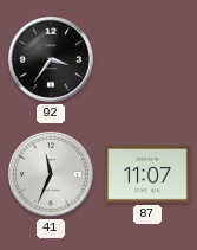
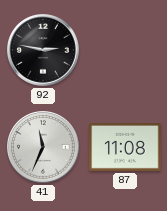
92: 3:36 -> 2:47 (44, 51)
87: 11:07 -> 11:08 (125, 148)
